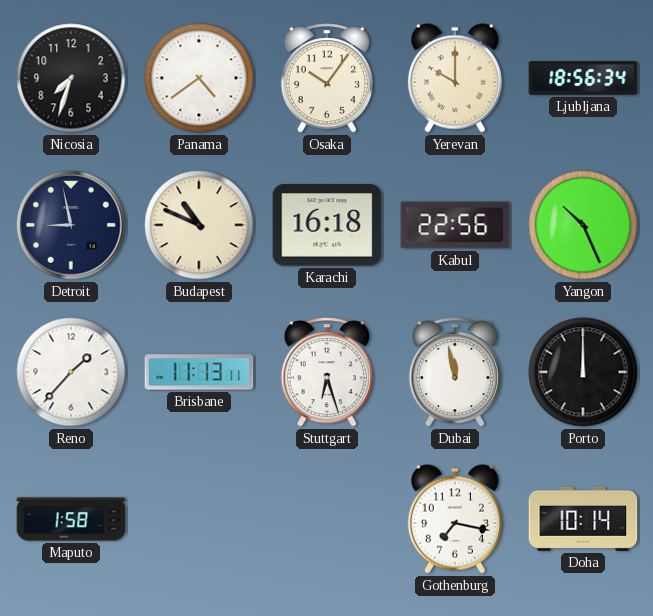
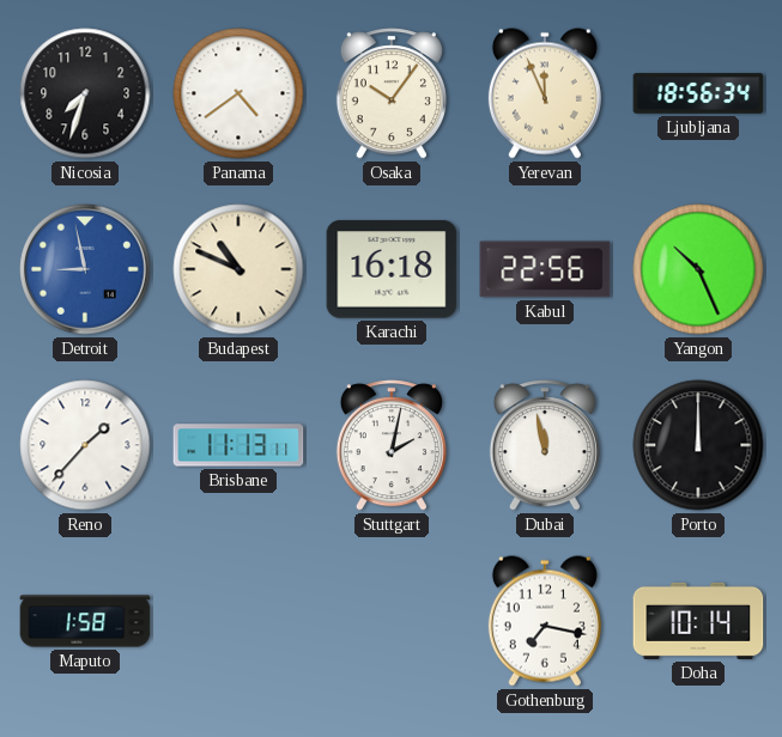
Yerevan: 10:00 -> 11:56 (545, 93)
Detroit dial: navy -> blue (85, 269)
Stuttgart: 6:27 -> 2:02 (392, 445)
